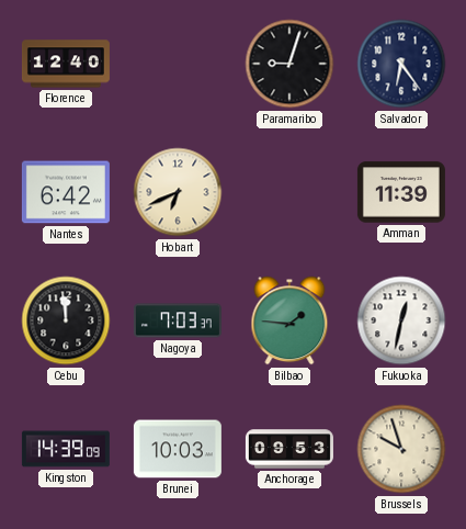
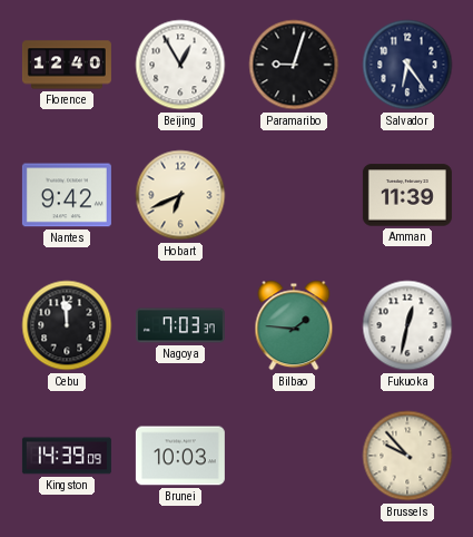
Beijing: none -> 12:55 (180, 65)
Nantes: 6:42 -> 9:42 (67, 195)
Anchorage: 09:53 -> none (289, 449)
Brussels: 9:57 -> 9:53 (407, 456)
